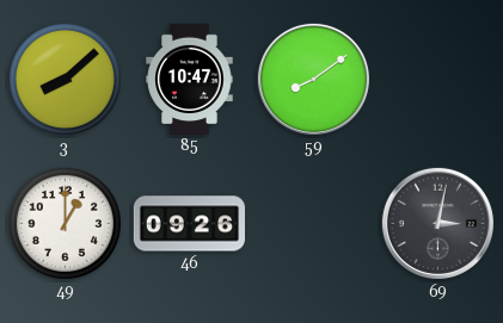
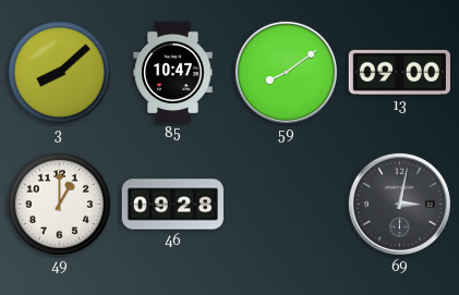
13: none -> 09:00 (399, 72)
46: 09:26 -> 09:28 (172, 205)
